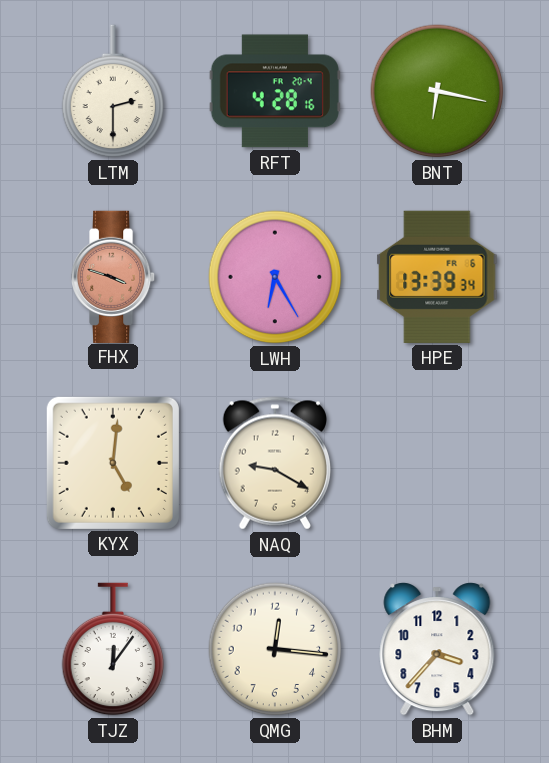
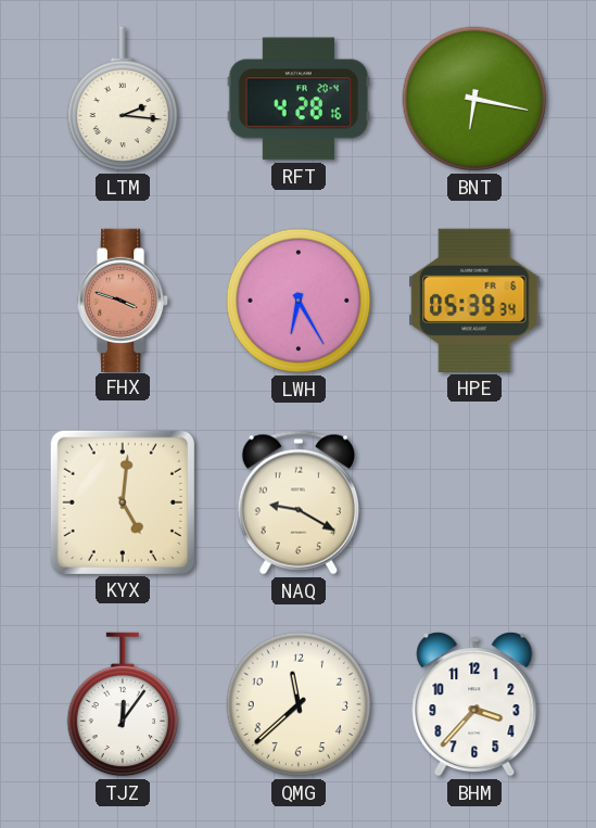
LTM: 2:30 -> 2:16 (123, 99)
HPE: 13:39 -> 05:39 (474, 301)
QMG: 12:16 -> 11:38 (299, 704)
